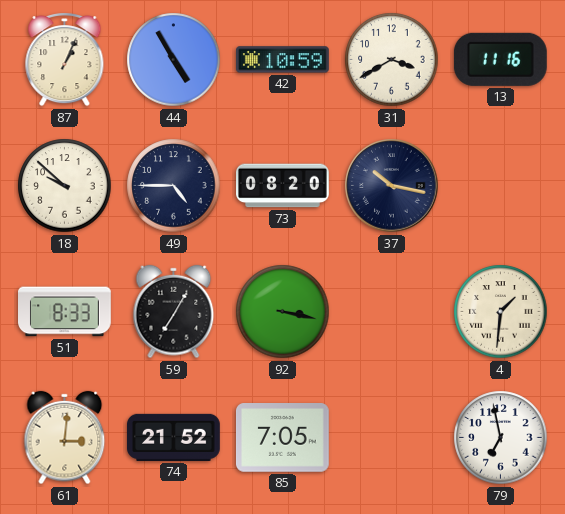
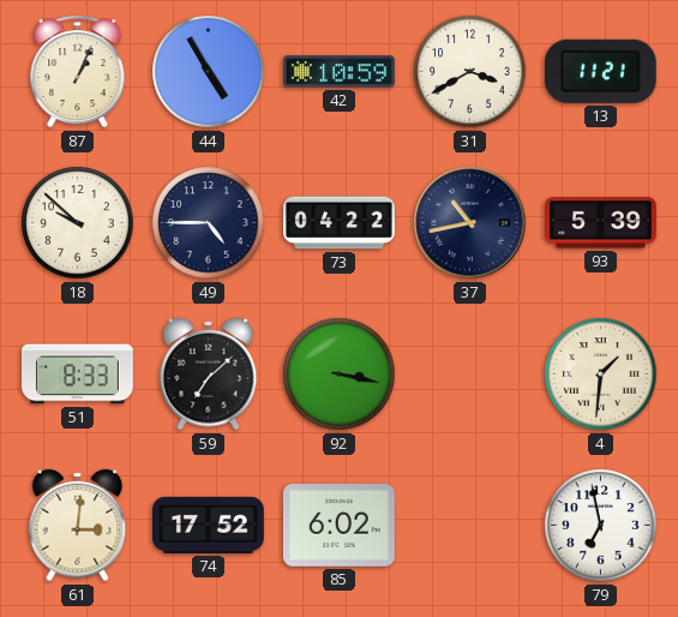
13: 11:16 -> 11:21 (600, 71)
73: 08:20 -> 04:22 (340, 223)
37: 10:17 -> 10:43 (470, 223)
93: none -> 5:39 (601, 223)
59: 7:05 -> 7:08 (209, 375)
74: 21:52 -> 17:52 (209, 525)
85: 7:05 -> 6:02 (338, 526)
